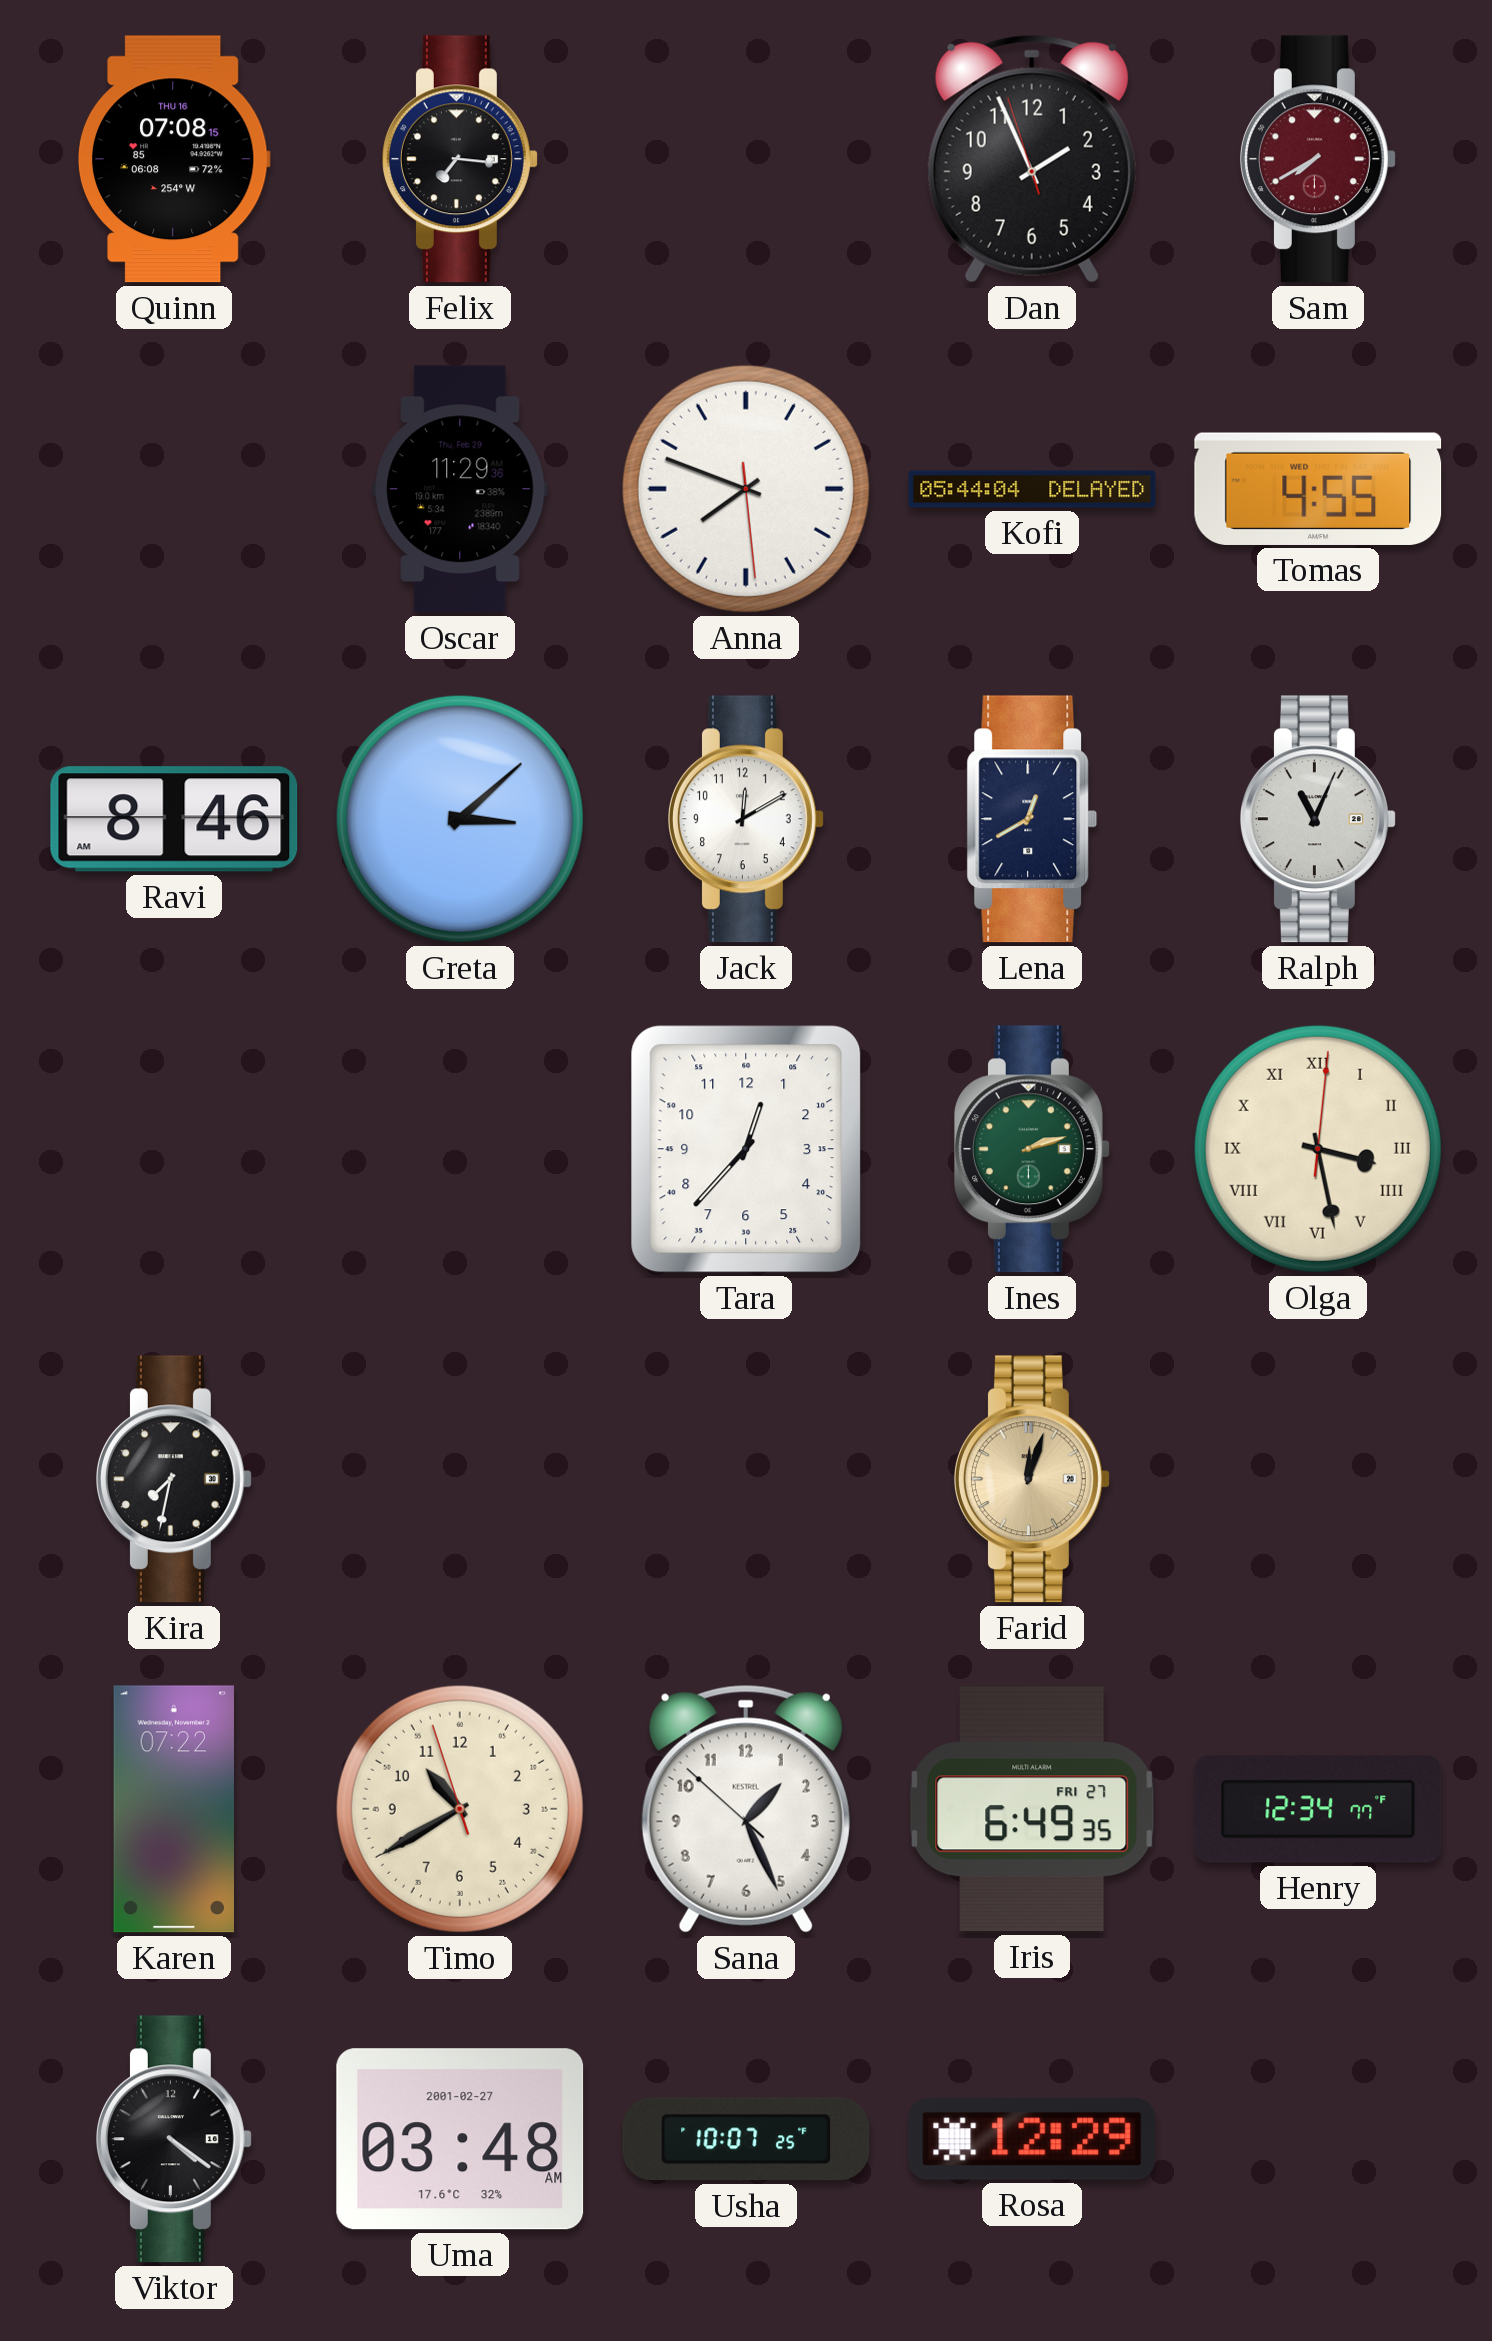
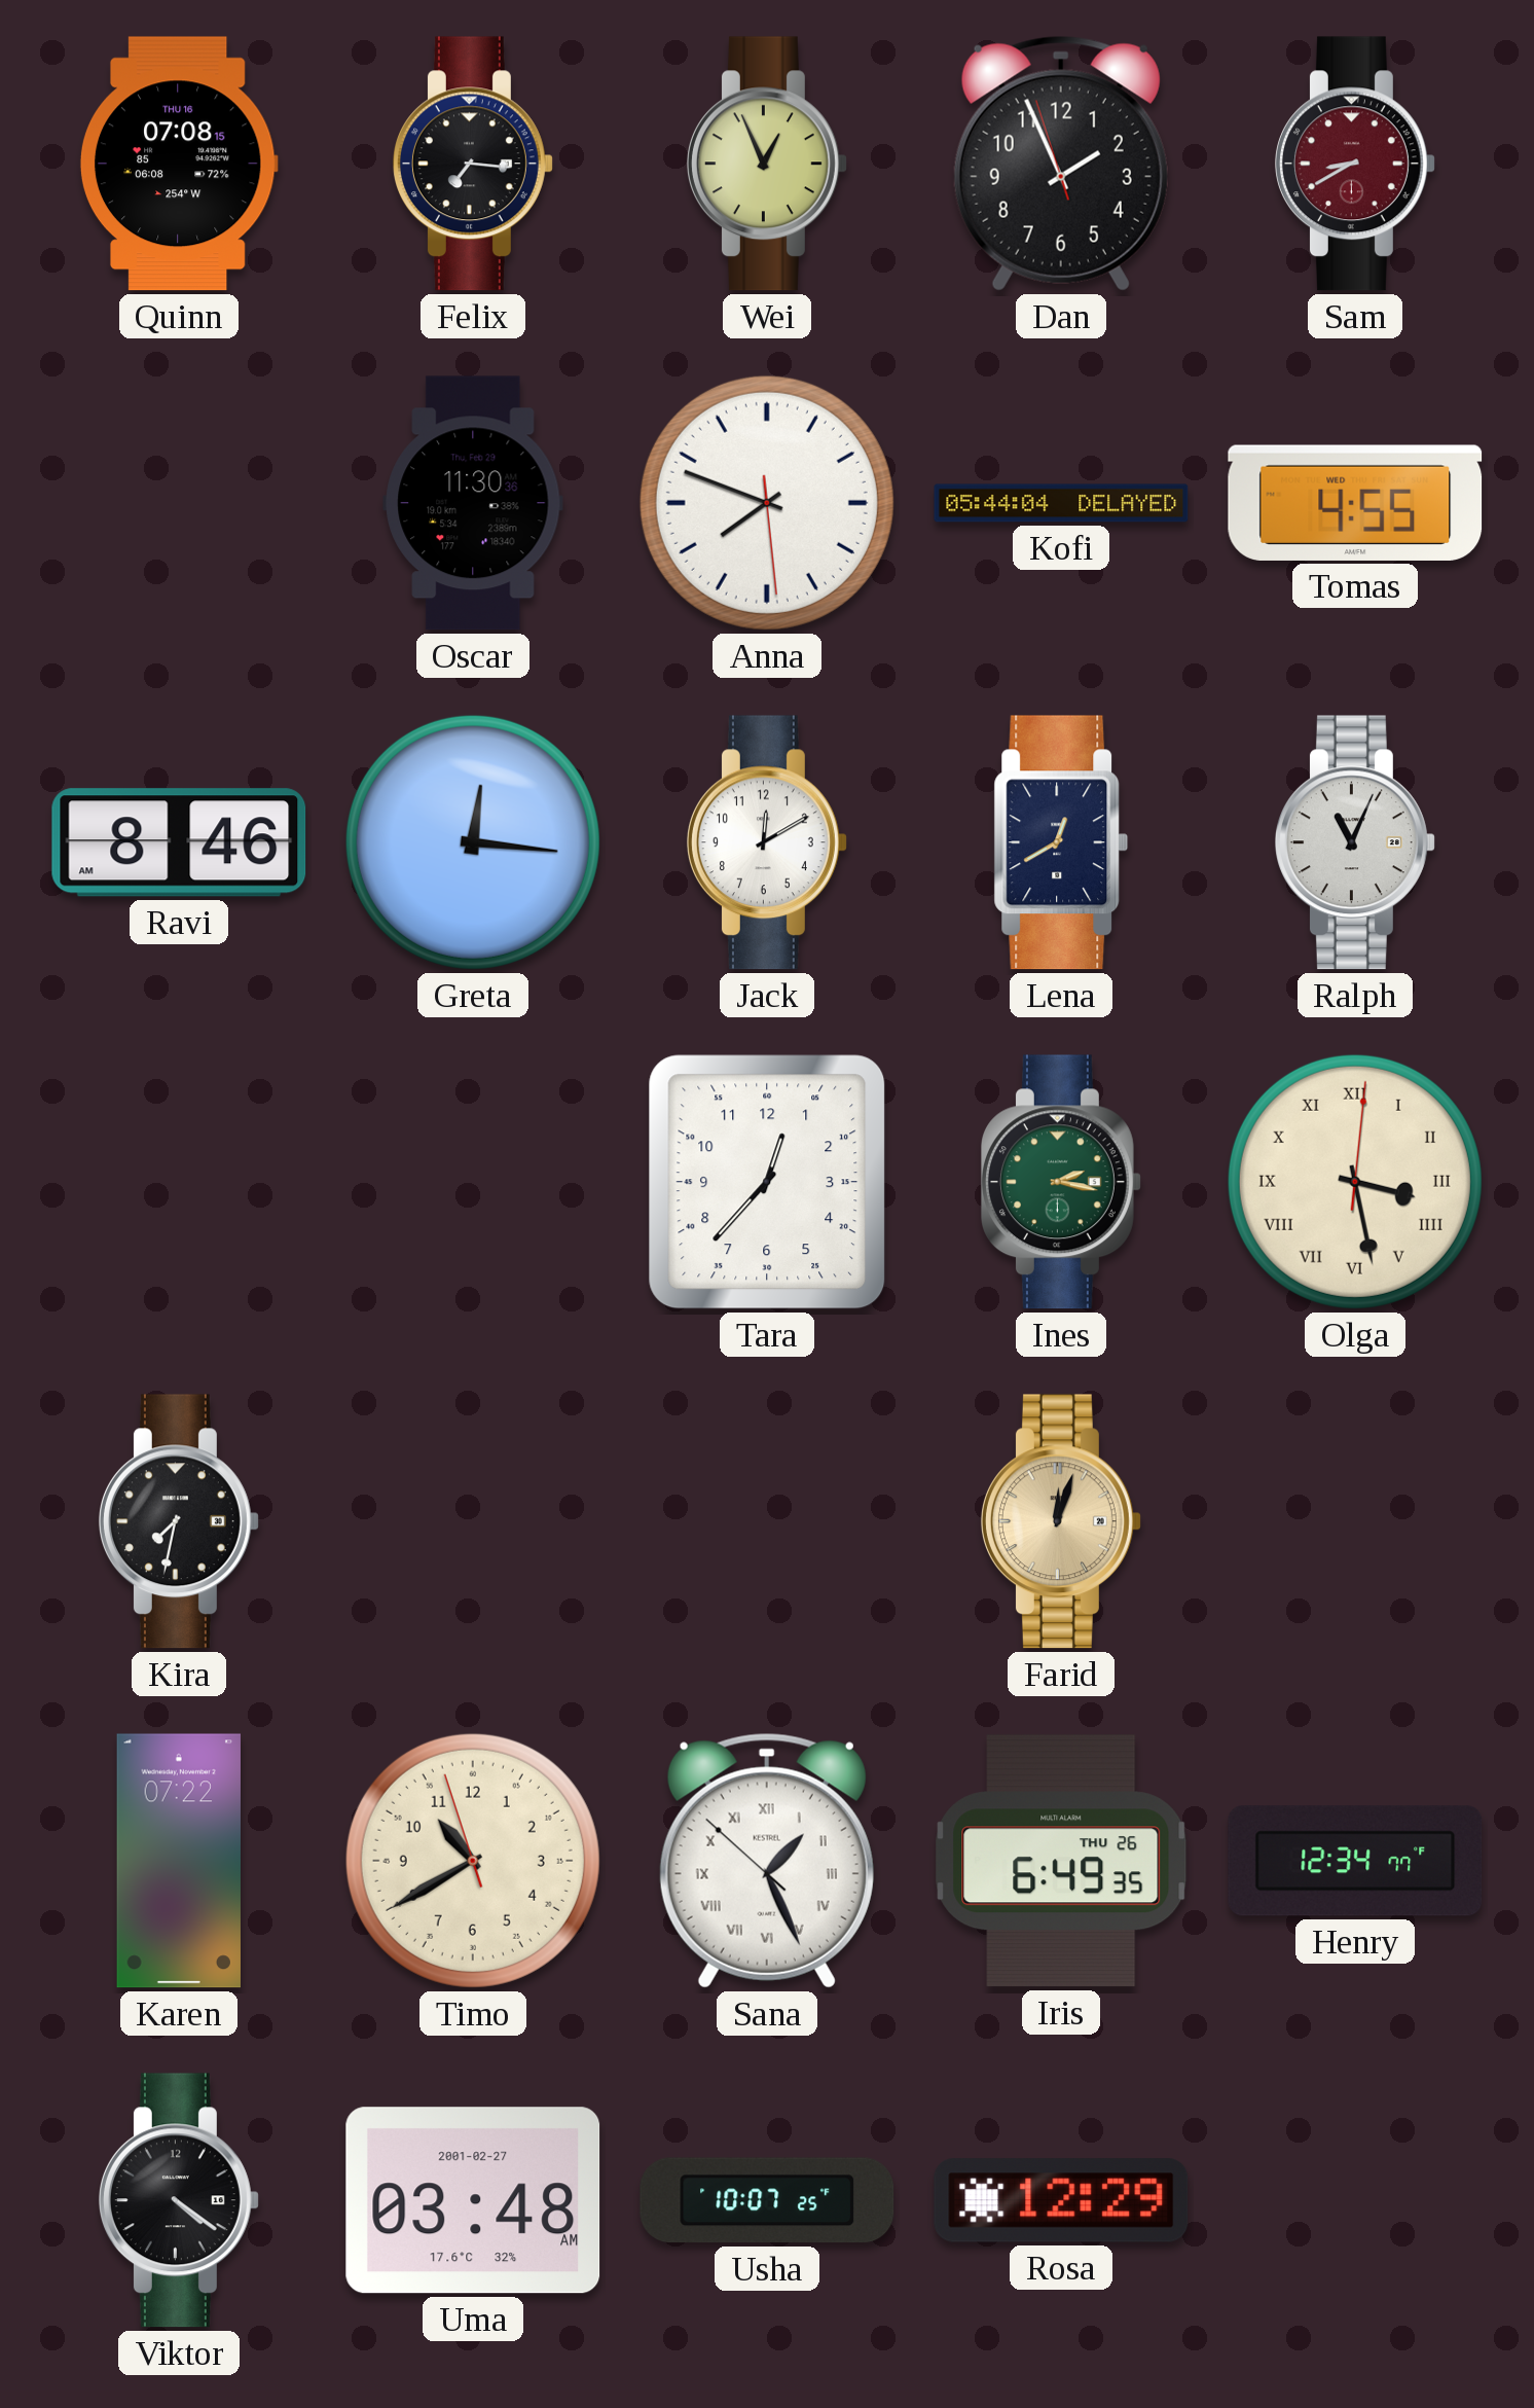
Wei: none -> 12:56 (767, 164)
Sam: 7:40 -> 8:40 (1355, 164)
Oscar: 11:29 -> 11:30 (473, 503)
Greta: 3:08 -> 12:16 (473, 842)
Ines: 2:12 -> 2:17 (1061, 1182)
Sana numerals: Arabic -> Roman (767, 1861)
Iris date: FRI 27 -> THU 26 (1061, 1861)
